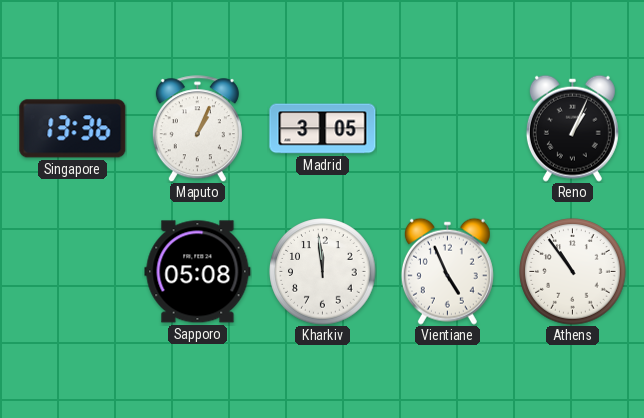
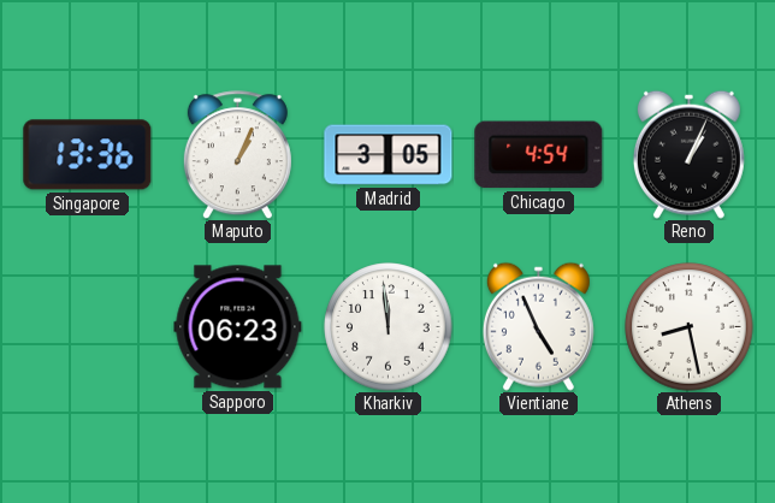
Chicago: none -> 4:54 (539, 155)
Sapporo: 05:08 -> 06:23 (238, 327)
Athens: 10:54 -> 8:28 (690, 327)
